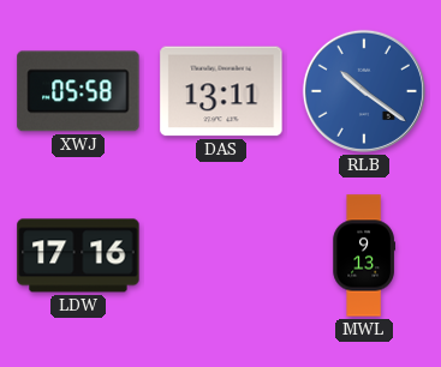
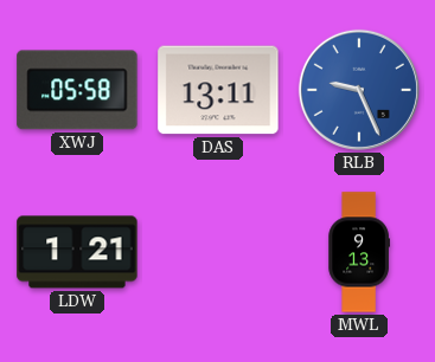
RLB: 10:21 -> 9:26 (359, 90)
LDW: 17:16 -> 1:21 (77, 252)
